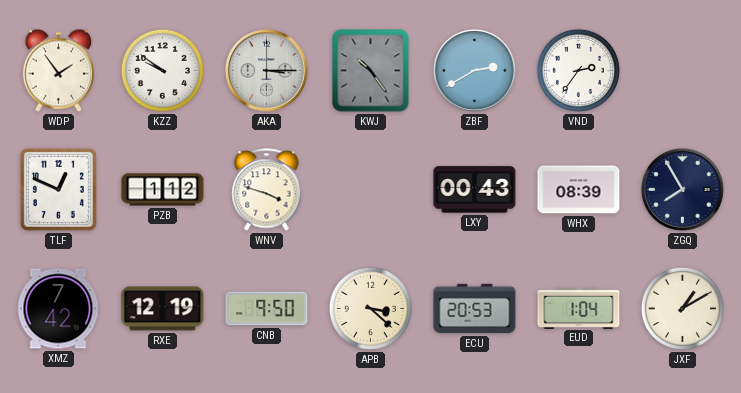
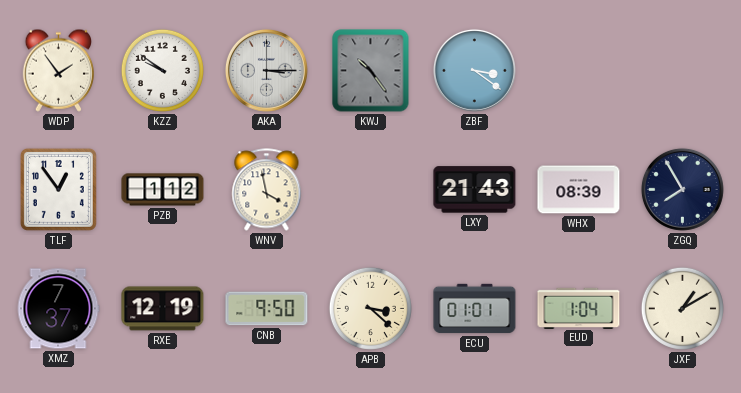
ZBF: 2:40 -> 3:21 (474, 70)
VND: 2:36 -> none (578, 70)
TLF: 12:49 -> 12:54 (58, 189)
WNV: 3:48 -> 3:58 (267, 190)
LXY: 00:43 -> 21:43 (475, 190)
XMZ: 7:42 -> 7:37 (58, 309)
ECU: 20:53 -> 01:01 (475, 309)
